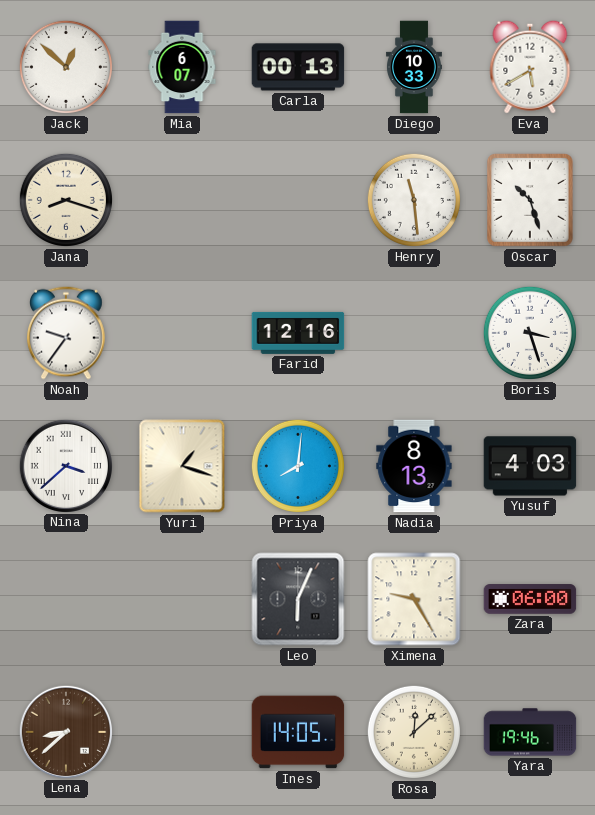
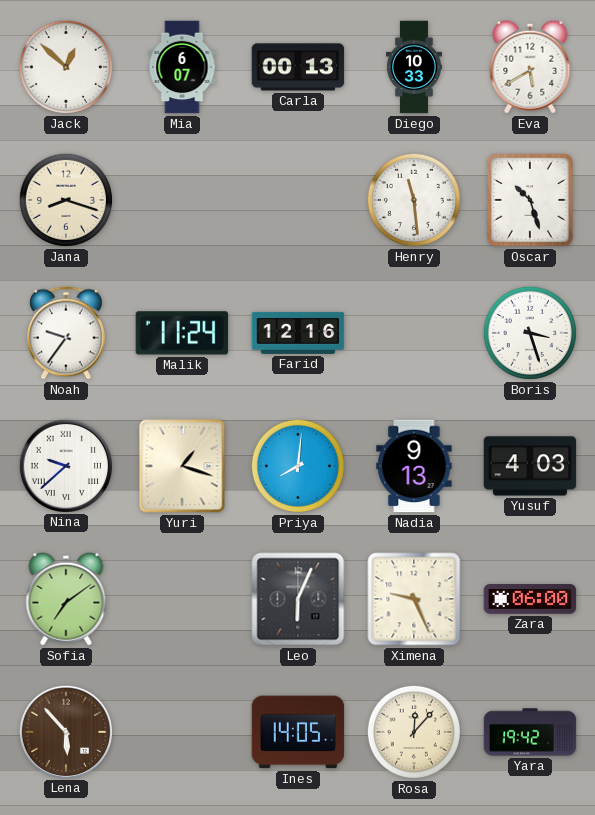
Malik: none -> 11:24 (182, 333)
Nina: 3:38 -> 9:38 (65, 465)
Nadia: 8:13 -> 9:13 (414, 466)
Sofia: none -> 7:09 (66, 599)
Ximena: 9:25 -> 9:26 (414, 599)
Lena: 8:38 -> 5:53 (65, 731)
Rosa: 12:08 -> 12:07 (414, 732)
Yara: 19:46 -> 19:42 (530, 732)
